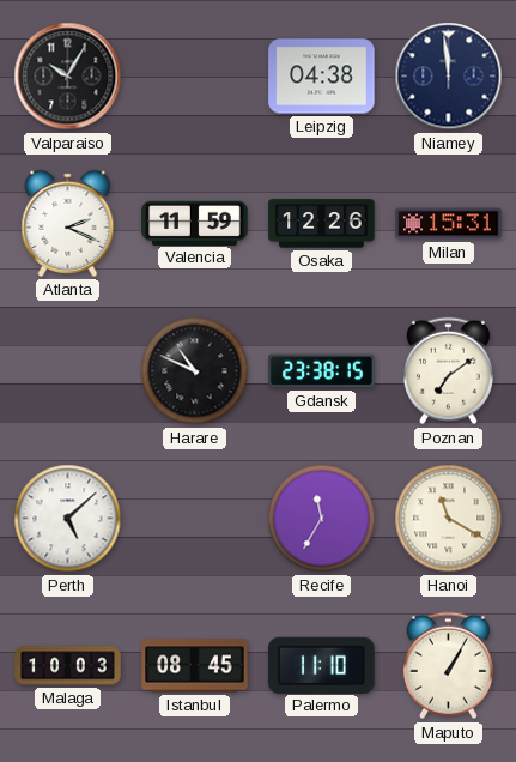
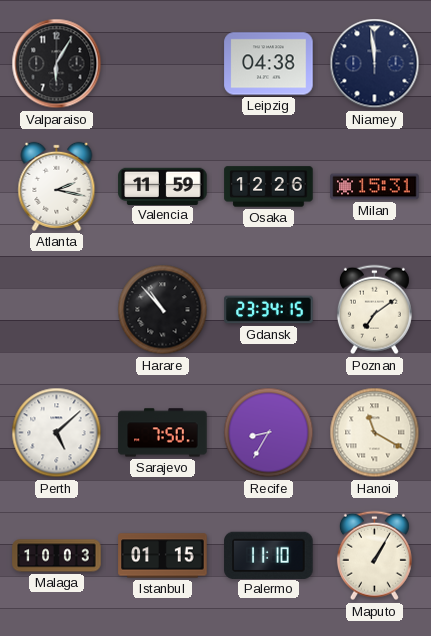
Valparaiso: 10:05 -> 6:05 (57, 64)
Atlanta: 2:19 -> 2:17 (57, 186)
Harare: 10:49 -> 10:53 (163, 310)
Gdansk: 23:38 -> 23:34 (269, 310)
Sarajevo: none -> 7:50 (163, 433)
Recife: 11:35 -> 8:35 (269, 433)
Istanbul: 08:45 -> 01:15 (163, 556)
